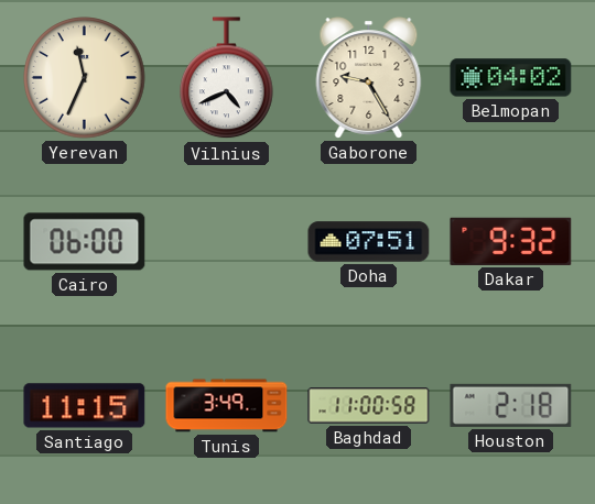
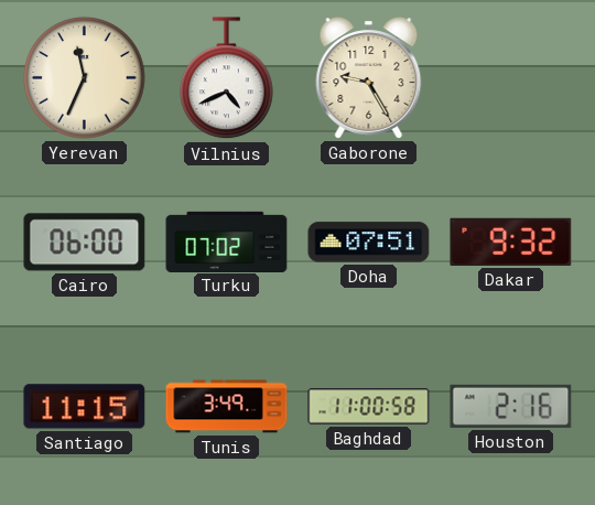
Belmopan: 04:02 -> none (511, 78)
Turku: none -> 07:02 (227, 241)
Houston: 2:18 -> 2:16 (511, 406)
